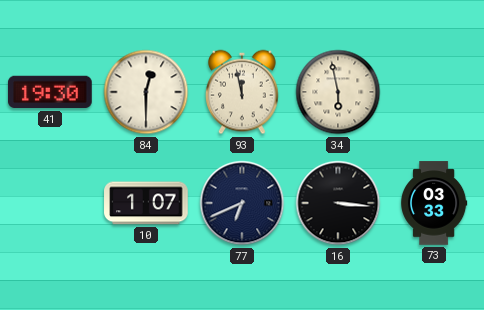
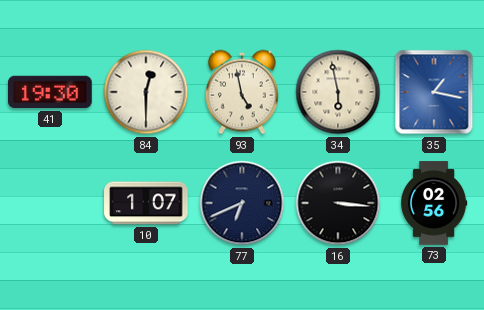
93: 11:58 -> 4:58 (243, 92)
35: none -> 1:17 (434, 92)
73: 03:33 -> 02:56 (434, 203)
